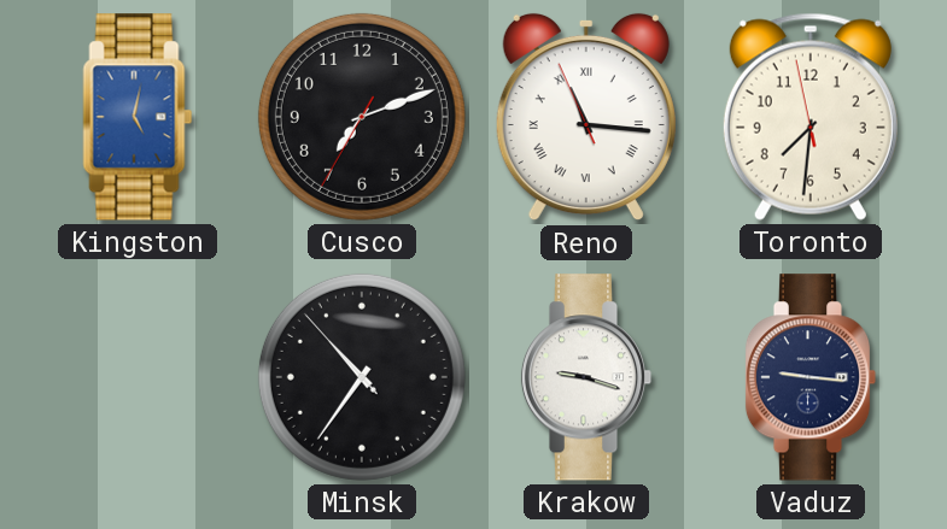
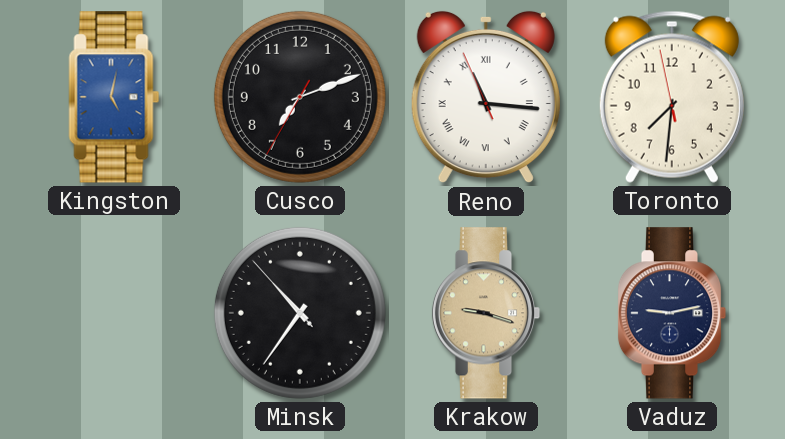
Krakow dial: white -> champagne (486, 313)
Vaduz: 9:16 -> 9:13 (672, 313)
